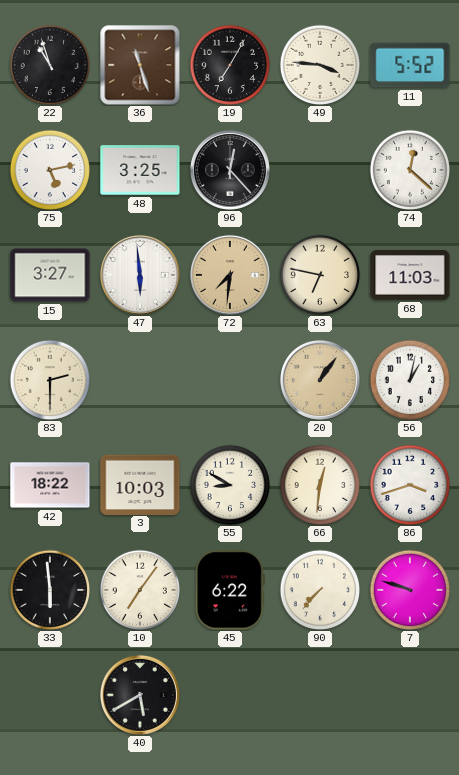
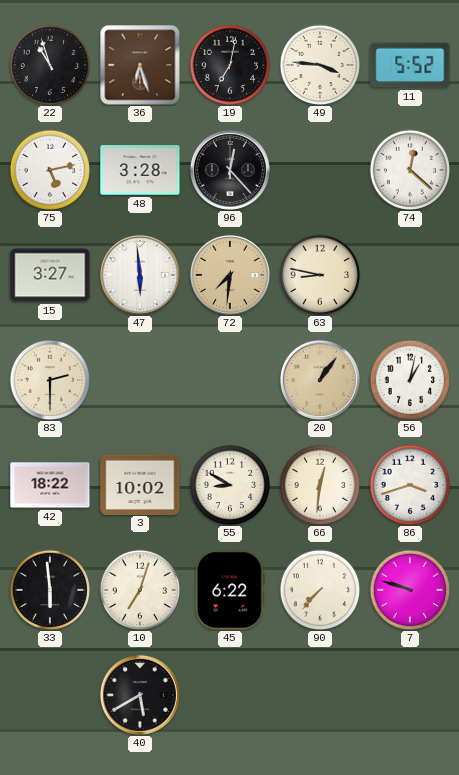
36: 11:27 -> 6:27 (140, 65)
19: 7:05 -> 7:02 (229, 64)
48: 3:25 -> 3:28 (140, 170)
63: 6:47 -> 8:47 (319, 274)
68: 11:03 -> none (410, 276)
3: 10:03 -> 10:02 (140, 484)
10: 7:06 -> 7:03 (139, 589)
